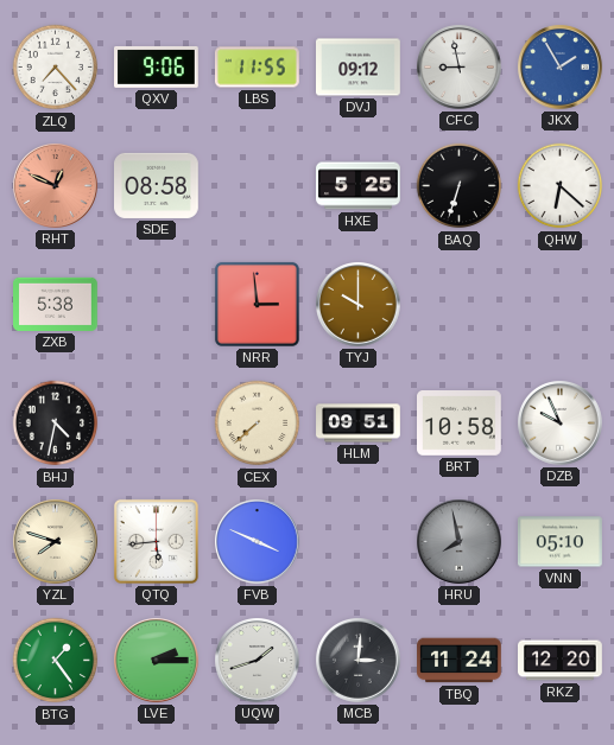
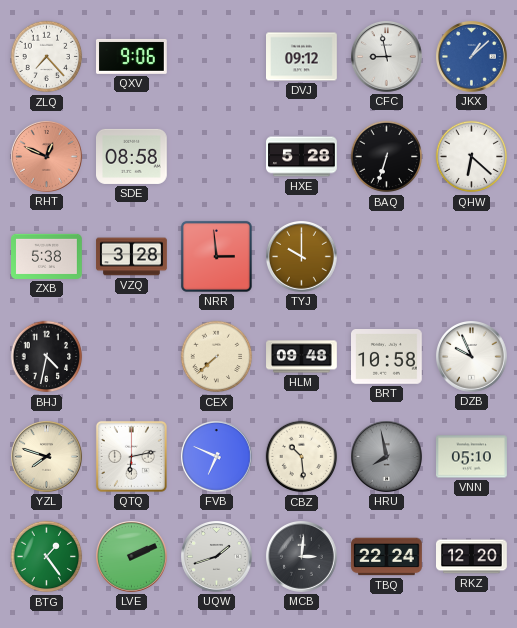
LBS: 11:55 -> none (257, 68)
JKX: 1:55 -> 1:08 (472, 57)
HXE: 5:25 -> 5:28 (302, 157)
VZQ: none -> 3:28 (132, 257)
HLM: 09:51 -> 09:48 (302, 357)
QTQ: 5:44 -> 6:13 (131, 456)
FVB: 3:49 -> 6:49 (217, 457)
CBZ: none -> 10:29 (302, 457)
LVE: 2:15 -> 2:11 (132, 557)
TBQ: 11:24 -> 22:24 (387, 557)
